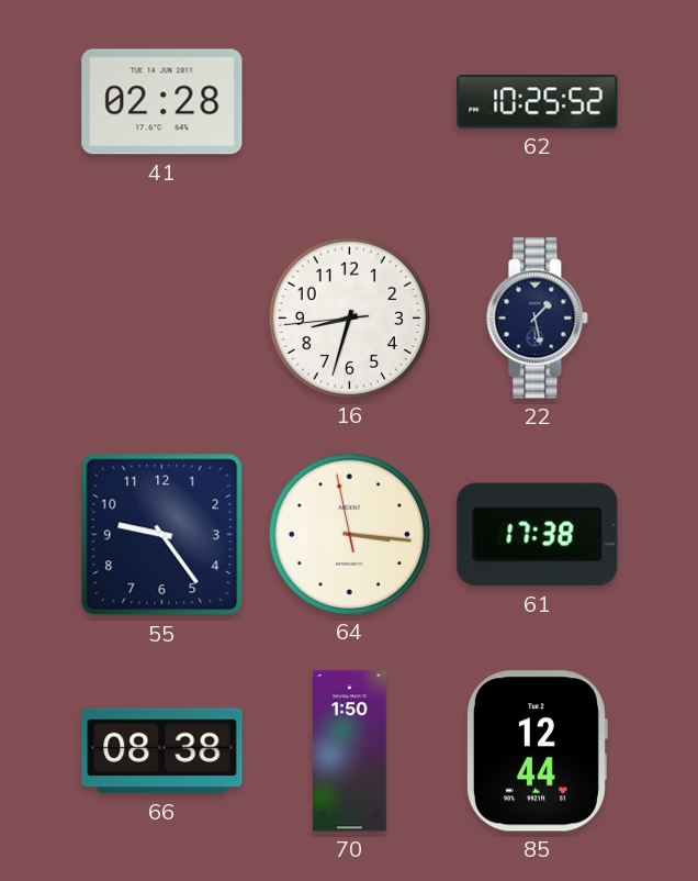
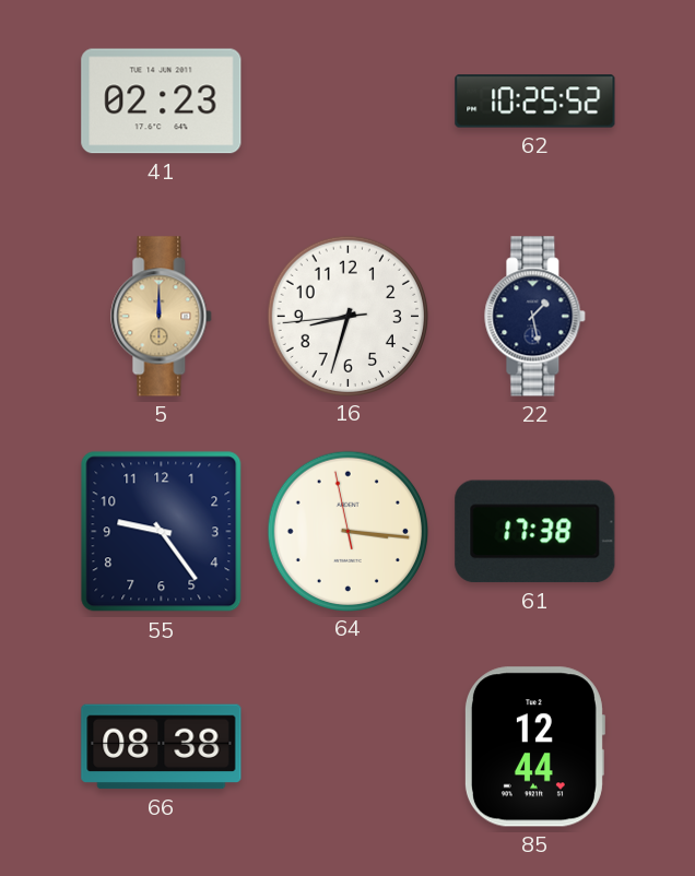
41: 02:28 -> 02:23 (162, 102)
5: none -> 12:00 (162, 317)
70: 1:50 -> none (350, 751)
